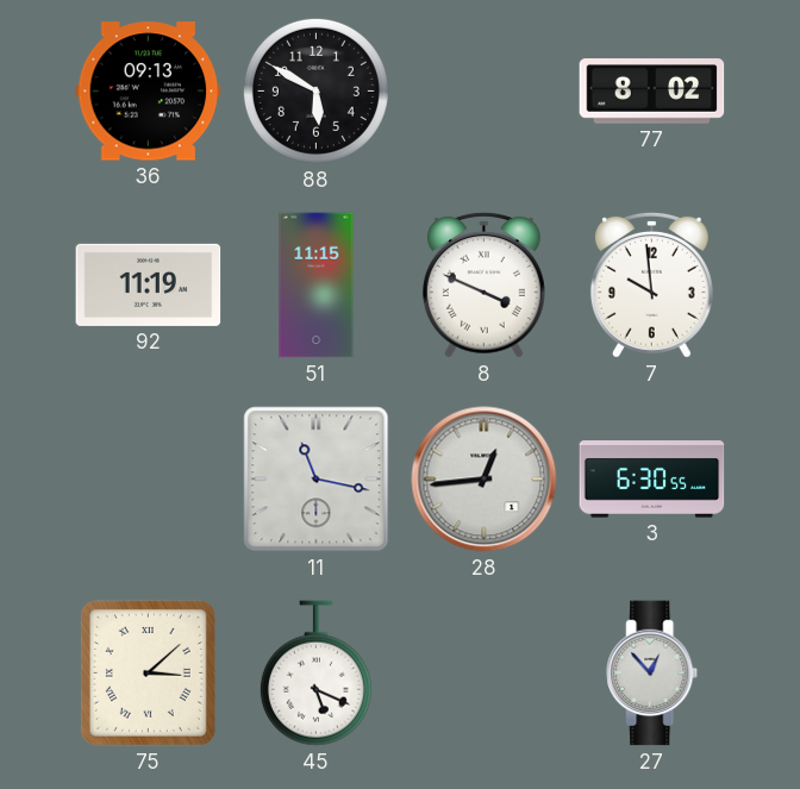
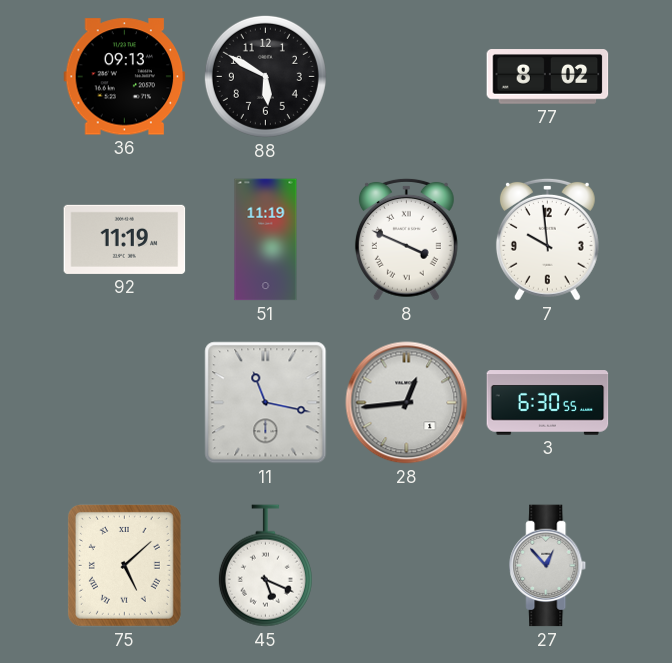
51: 11:15 -> 11:19 (266, 240)
75: 3:08 -> 5:08 (124, 565)
